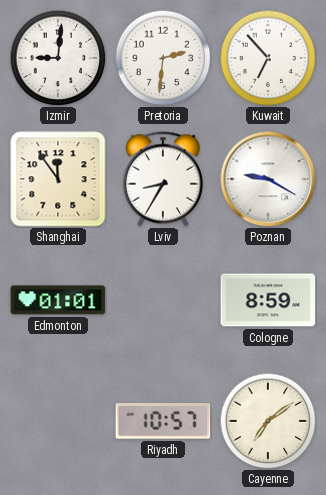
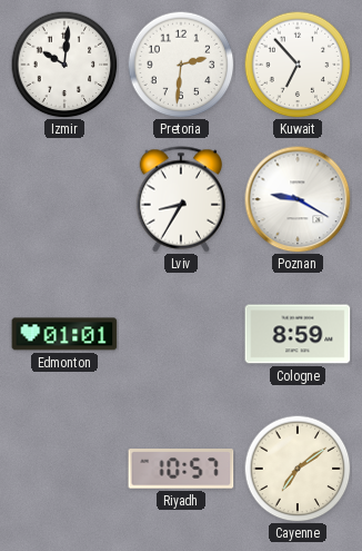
Izmir: 9:01 -> 10:01 (64, 65)
Shanghai: 11:54 -> none (58, 179)
